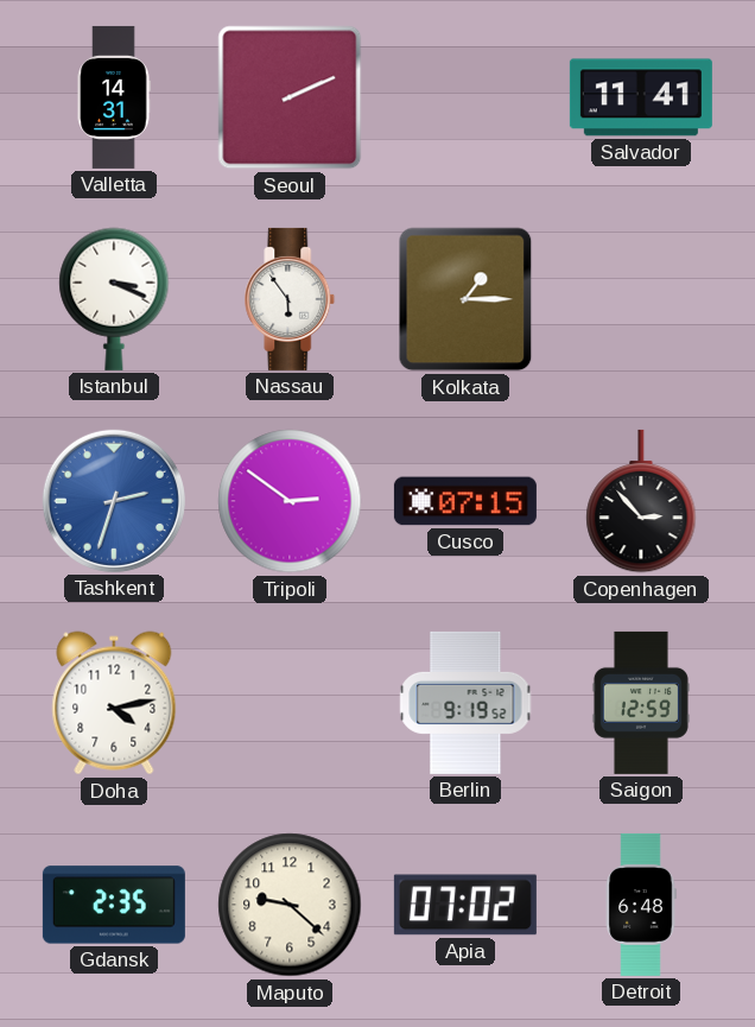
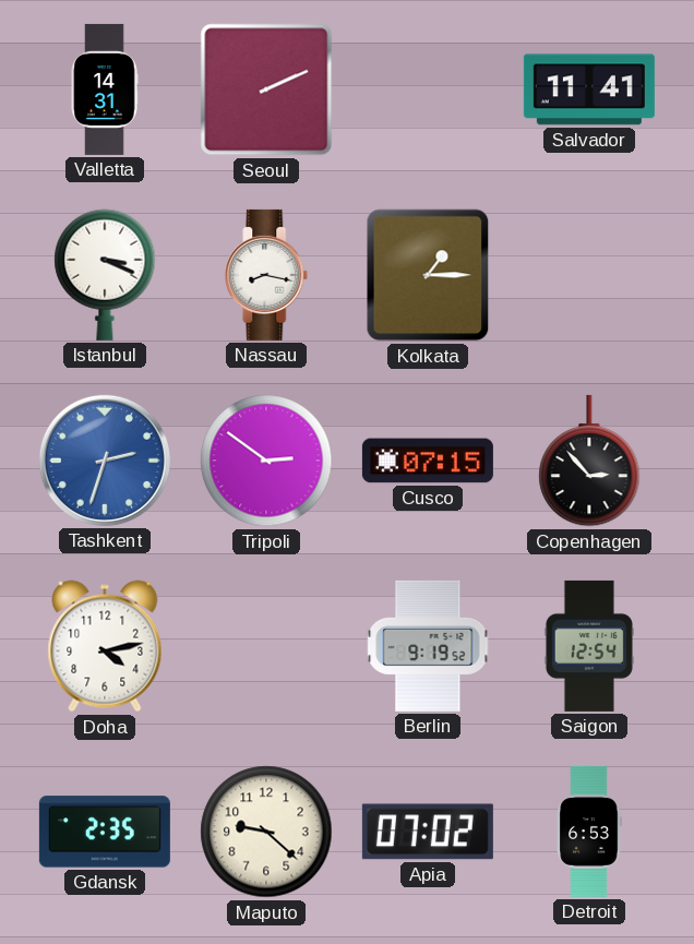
Nassau: 5:54 -> 8:17 (266, 275)
Saigon: 12:59 -> 12:54 (589, 646)
Detroit: 6:48 -> 6:53 (589, 832)
